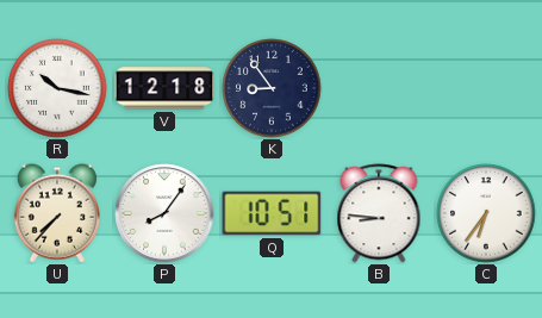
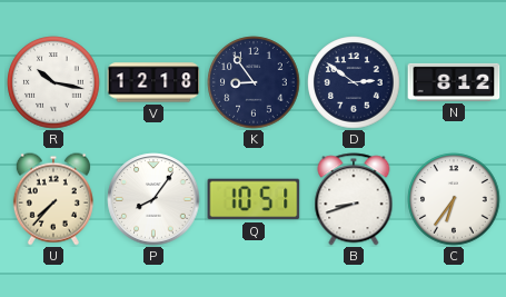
D: none -> 2:51 (354, 82)
N: none -> 8:12 (454, 82)
B: 8:46 -> 8:42 (354, 199)
